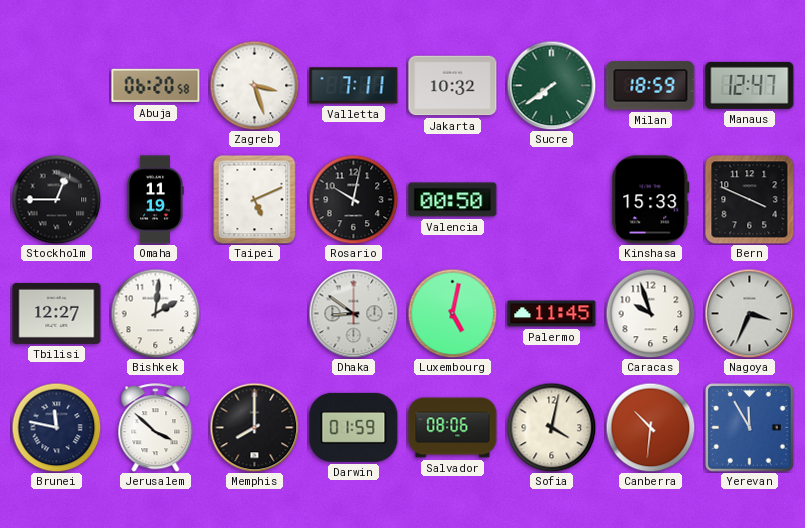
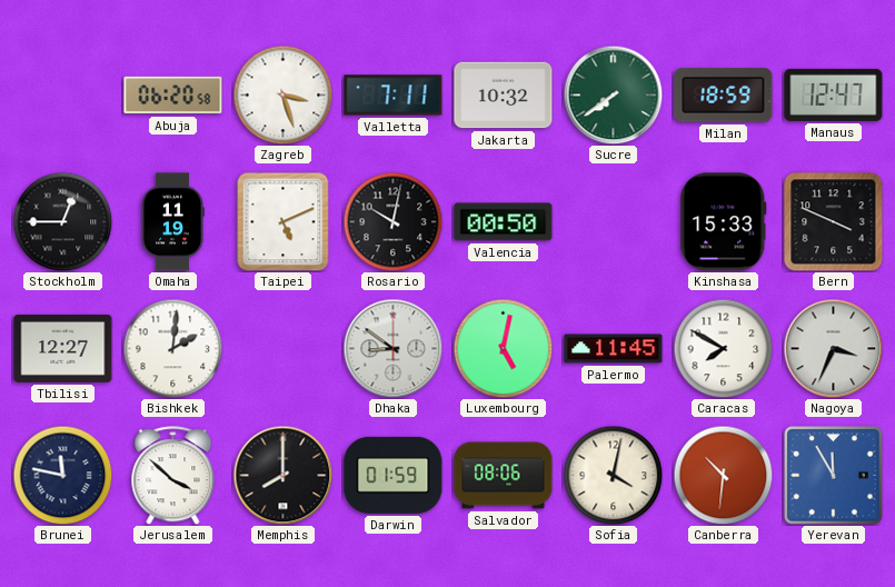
Caracas: 9:57 -> 7:50 (723, 348)
